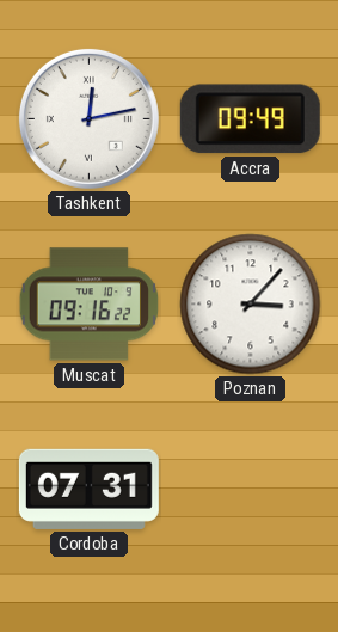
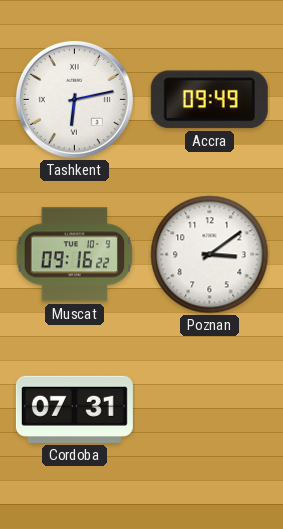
Tashkent: 12:13 -> 6:13 (74, 99)
Poznan: 3:07 -> 3:09 (210, 255)
